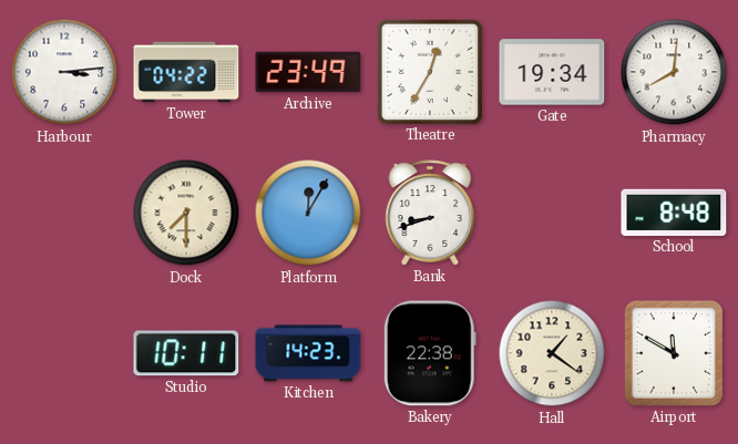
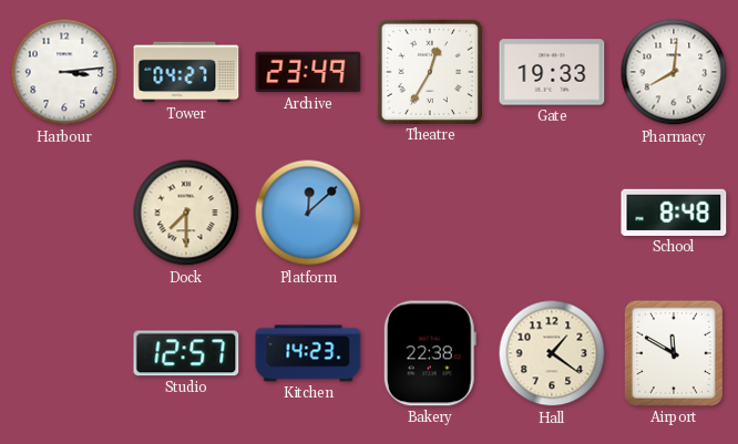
Tower: 04:22 -> 04:27 (186, 72)
Gate: 19:34 -> 19:33 (552, 72)
Platform: 12:05 -> 12:08 (308, 213)
Bank: 8:42 -> none (430, 213)
Studio: 10:11 -> 12:57 (186, 353)
